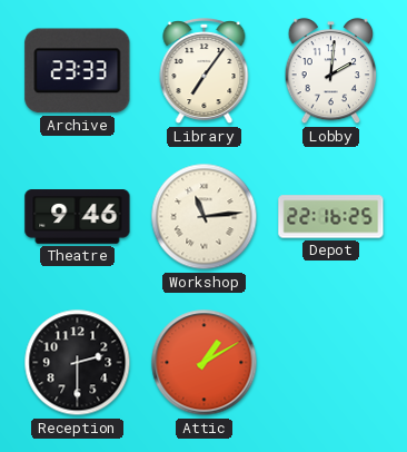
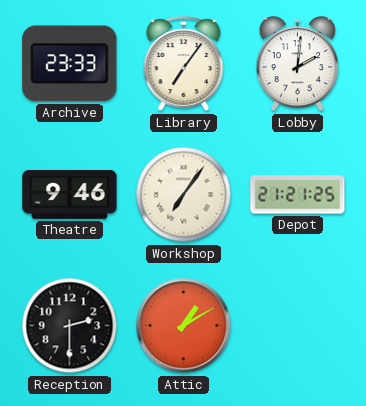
Workshop: 11:14 -> 7:06 (184, 195)
Depot: 22:16 -> 21:21 (298, 195)
